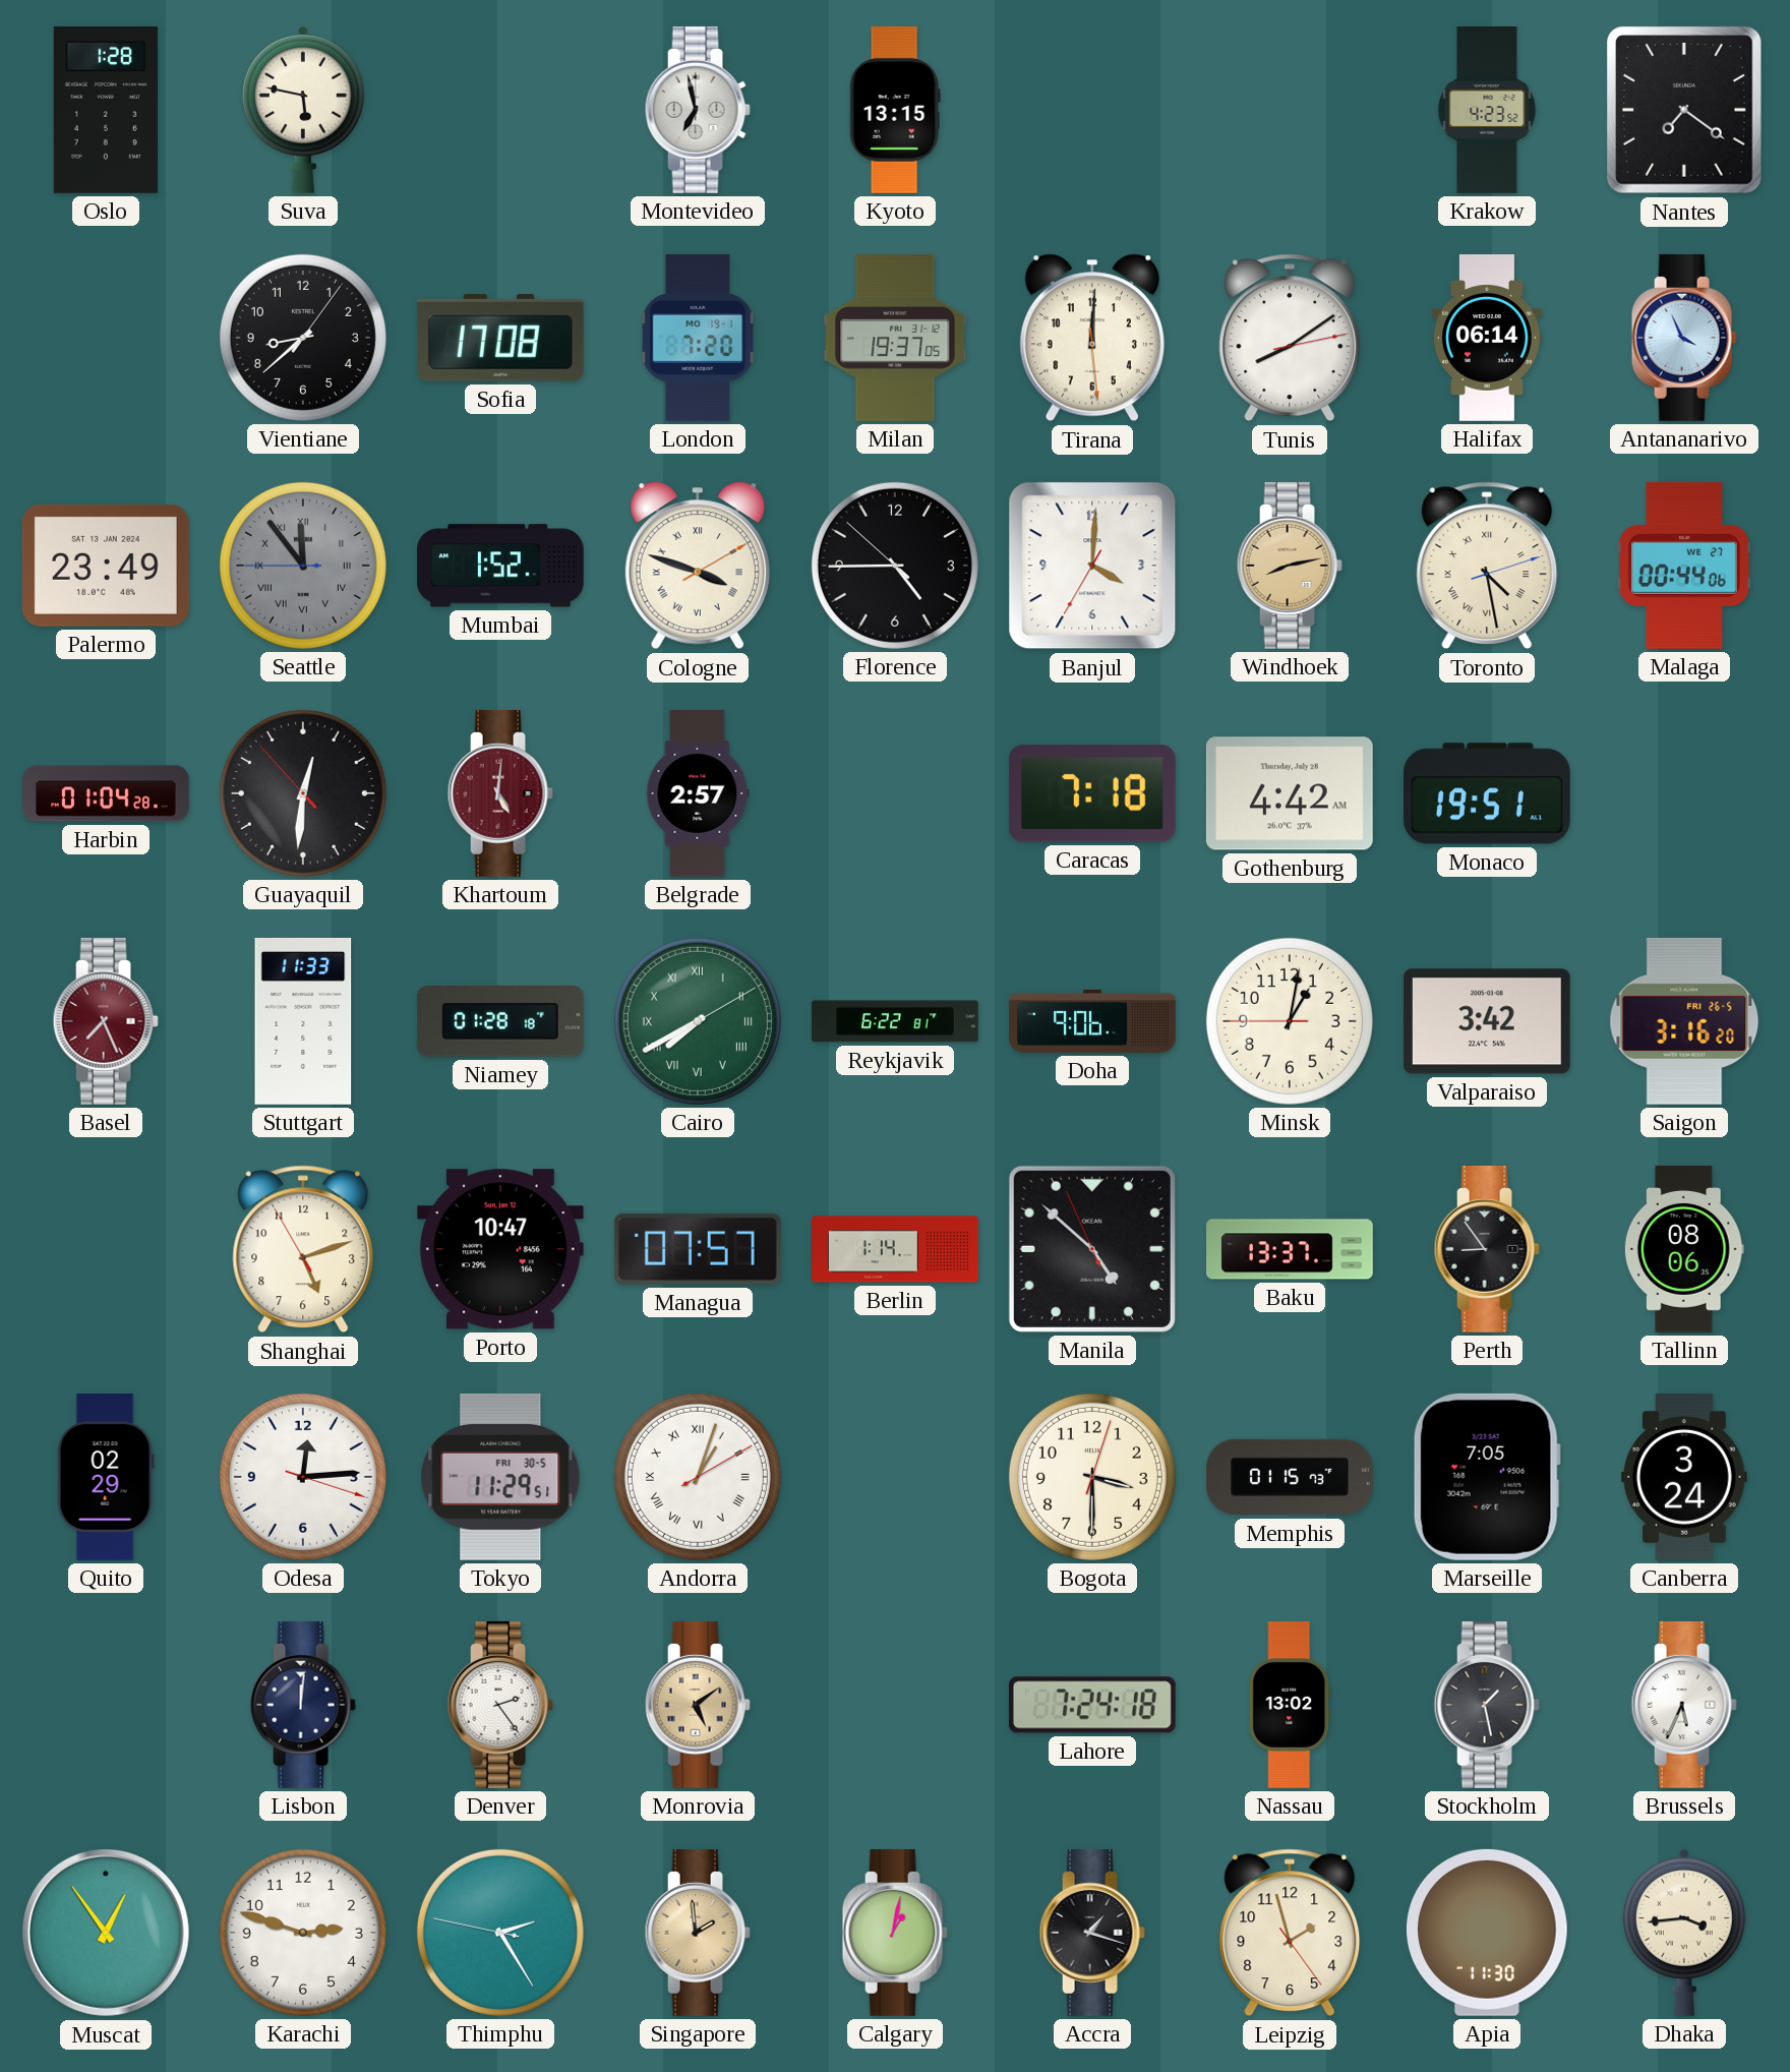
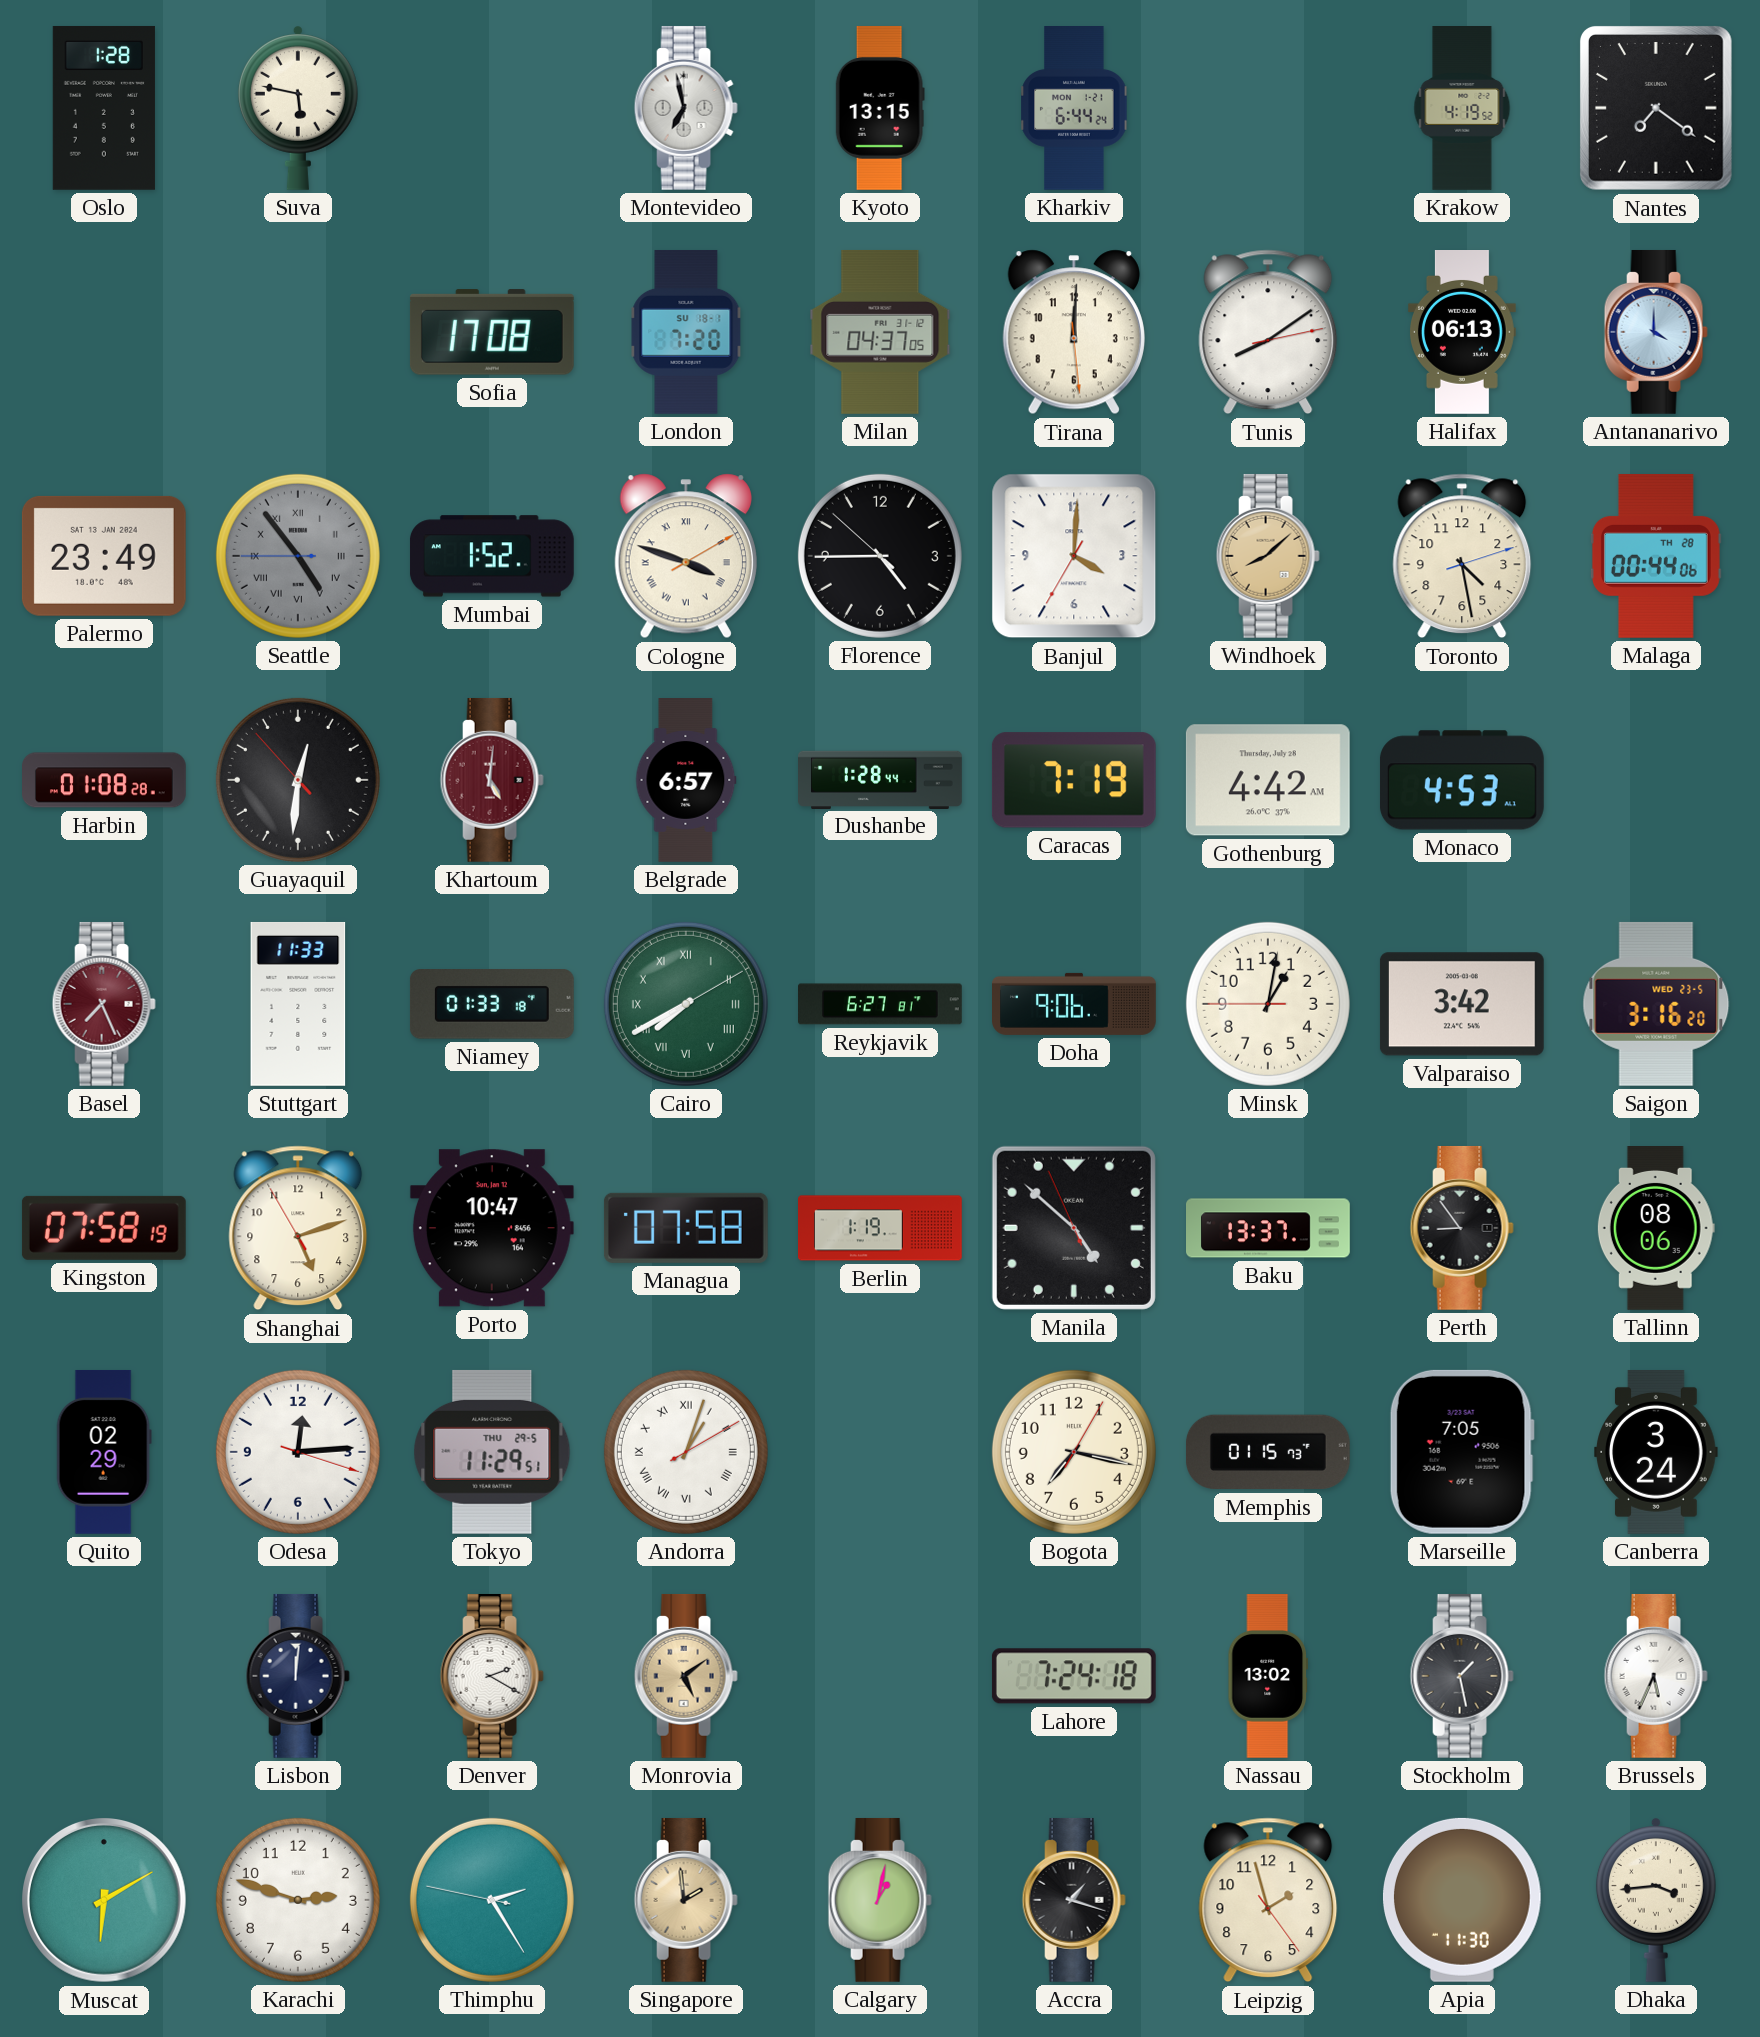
Kharkiv: none -> 6:44 (1074, 109)
Krakow: 4:23 -> 4:19 (1462, 109)
Vientiane: 8:38 -> none (303, 338)
London date: MO 19-1 -> SU 18-1 (686, 332)
Milan: 19:37 -> 04:37 (880, 332)
Halifax: 06:14 -> 06:13 (1462, 333)
Antananarivo: 3:56 -> 4:00 (1656, 332)
Seattle: 11:53 -> 4:53 (298, 556)
Windhoek: 8:13 -> 8:08 (1268, 556)
Toronto numerals: Roman -> Arabic (1462, 556)
Malaga date: WE 27 -> TH 28 (1656, 556)
Harbin: 01:04 -> 01:08 (105, 780)
Belgrade: 2:57 -> 6:57 (686, 781)
Dushanbe: none -> 1:28 (881, 779)
Caracas: 7:18 -> 7:19 (1074, 780)
Monaco: 19:51 -> 4:53 (1462, 780)
Niamey: 01:28 -> 01:33 (492, 1004)
Reykjavik: 6:22 -> 6:27 (881, 1004)
Saigon date: FRI 26-5 -> WED 23-5 (1656, 1004)
Kingston: none -> 07:58 (104, 1228)
Managua: 07:57 -> 07:58 (686, 1228)
Berlin: 1:14 -> 1:19 (881, 1228)
Tokyo date: FRI 30-5 -> THU 29-5 (492, 1452)
Bogota: 3:30 -> 7:17 (1074, 1452)
Denver: 2:24 -> 2:20 (492, 1676)
Muscat: 12:54 -> 6:10 (105, 1901)
